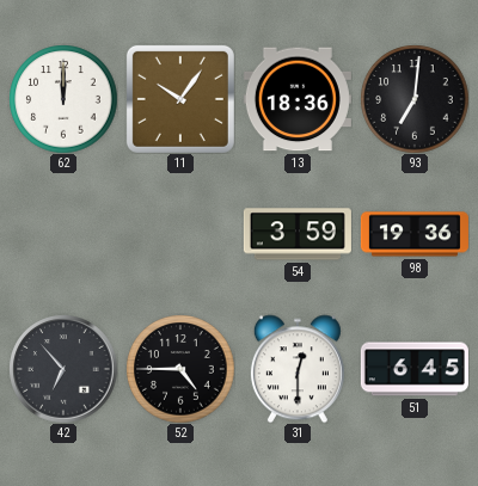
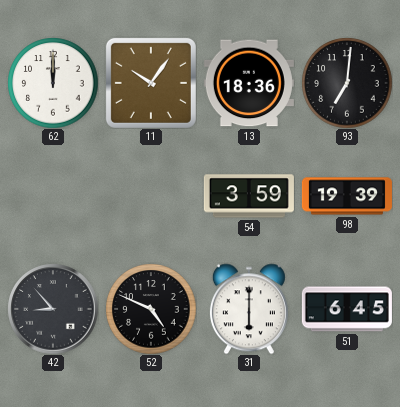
98: 19:36 -> 19:39 (347, 196)
42: 6:53 -> 8:53 (53, 309)
52: 4:45 -> 4:49 (151, 309)
31: 12:30 -> 6:00 (249, 309)
